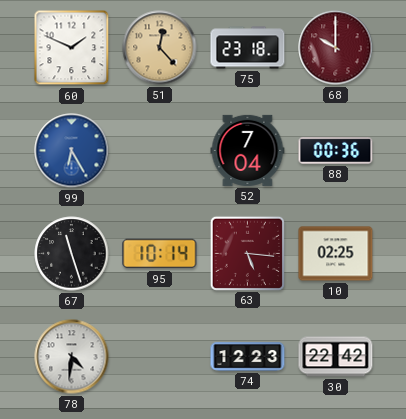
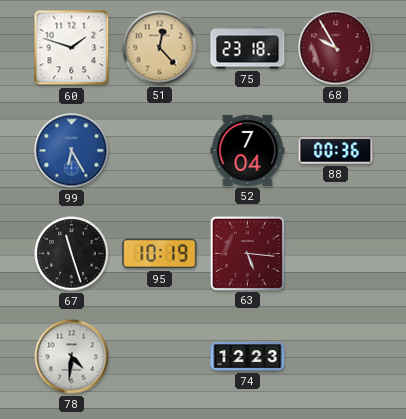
60: 1:49 -> 1:48 (72, 48)
68: 10:00 -> 9:55 (336, 48)
95: 10:14 -> 10:19 (160, 254)
10: 02:25 -> none (336, 254)
30: 22:42 -> none (336, 357)
